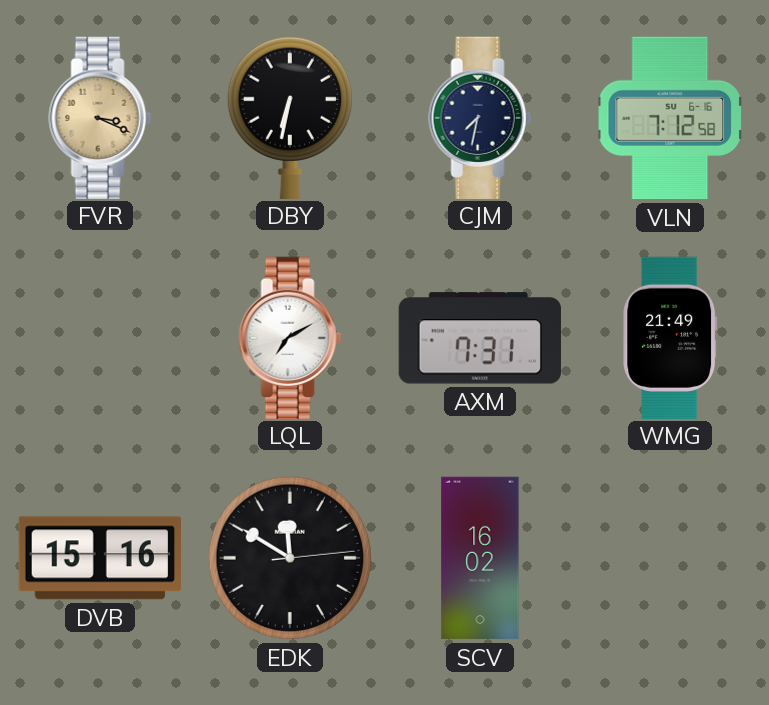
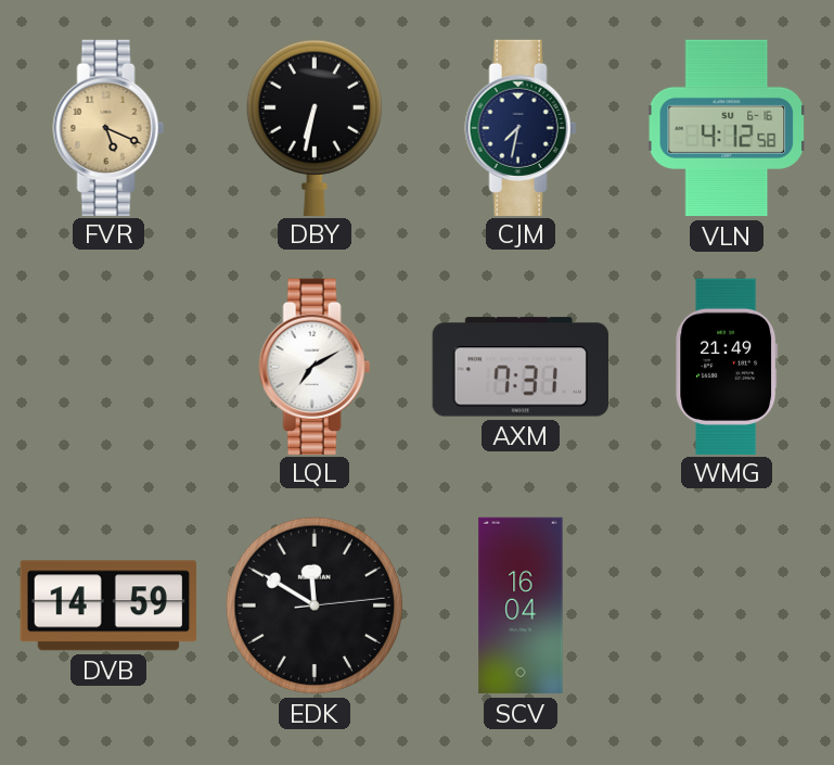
FVR: 3:19 -> 5:19 (108, 127)
VLN: 7:12 -> 4:12 (727, 128)
DVB: 15:16 -> 14:59 (108, 605)
SCV: 16:02 -> 16:04 (521, 605)
